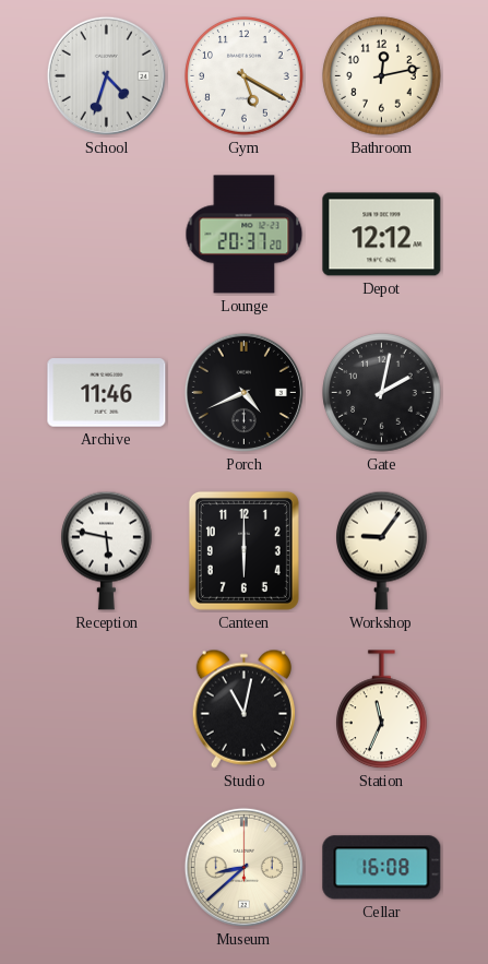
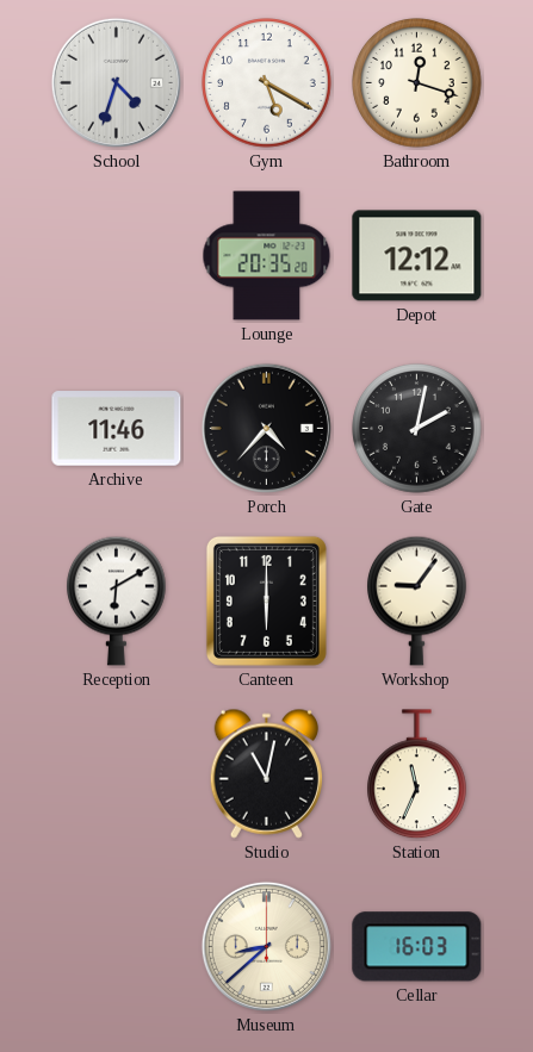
Bathroom: 12:13 -> 12:18 (417, 83)
Lounge: 20:37 -> 20:35 (267, 256)
Porch: 4:41 -> 4:37 (266, 428)
Reception: 5:47 -> 6:10 (117, 600)
Cellar: 16:08 -> 16:03 (417, 947)
